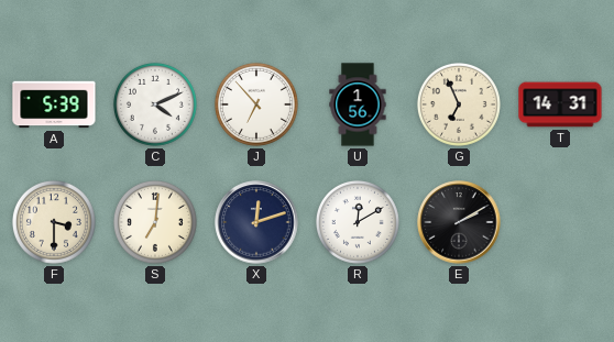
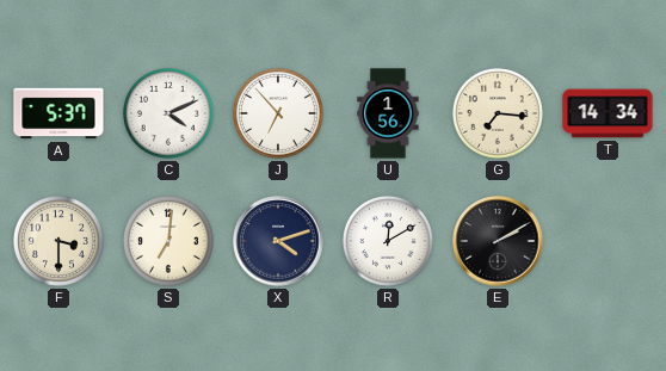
A: 5:39 -> 5:37 (58, 113)
G: 6:56 -> 7:16 (498, 113)
T: 14:31 -> 14:34 (608, 113)
X: 12:12 -> 4:12 (278, 241)
